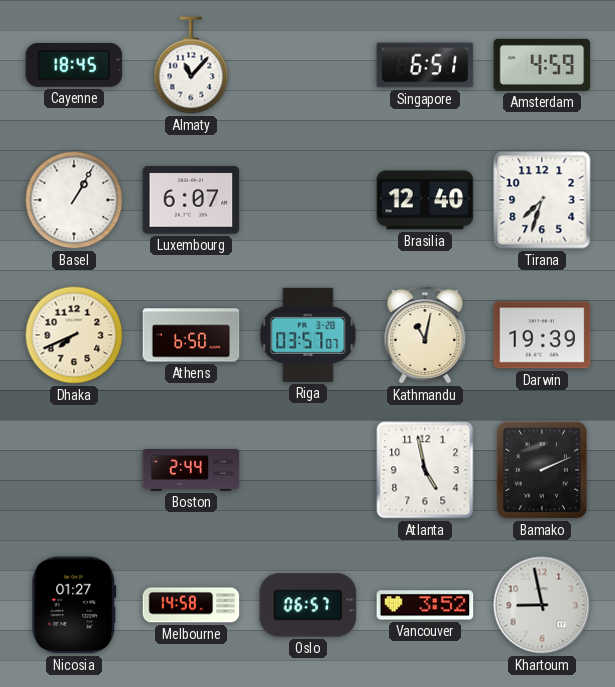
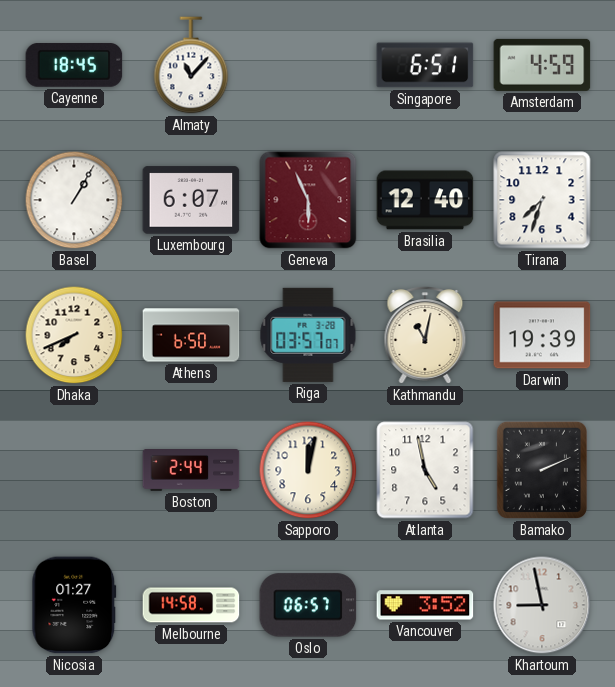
Geneva: none -> 5:56 (308, 200)
Sapporo: none -> 12:02 (308, 470)
